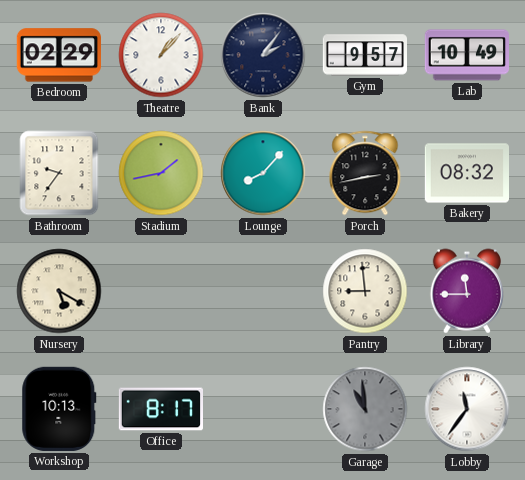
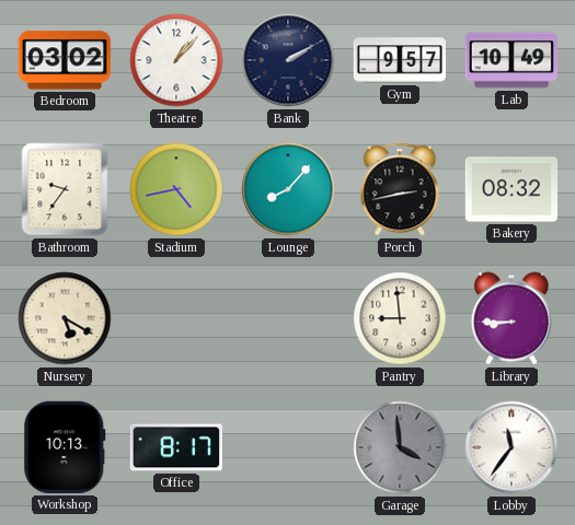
Bedroom: 02:29 -> 03:02 (65, 60)
Bank: 2:06 -> 2:10 (288, 60)
Stadium: 1:43 -> 4:43 (176, 189)
Library: 11:45 -> 8:45 (511, 318)
Garage: 10:59 -> 3:59 (400, 447)
